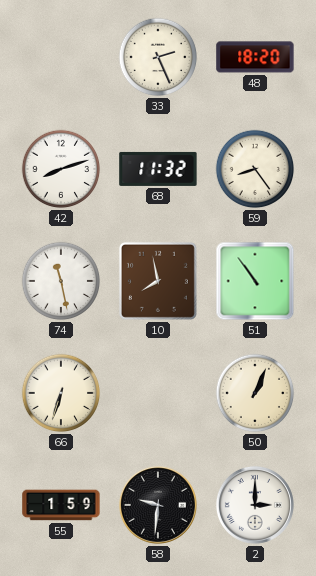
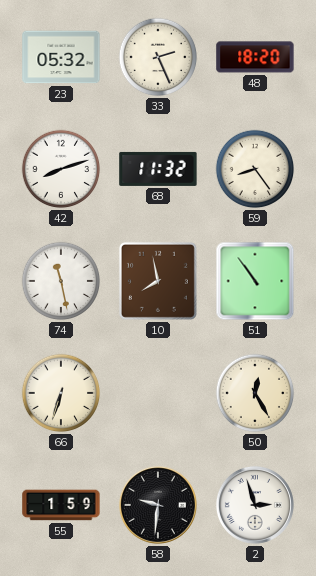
23: none -> 05:32 (61, 57)
50: 1:04 -> 12:25 (255, 393)
2: 3:00 -> 2:57 (255, 505)
